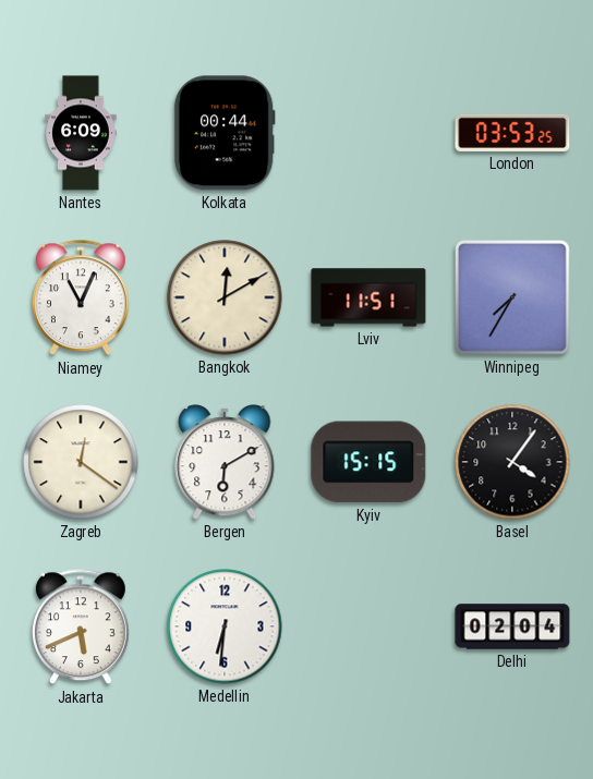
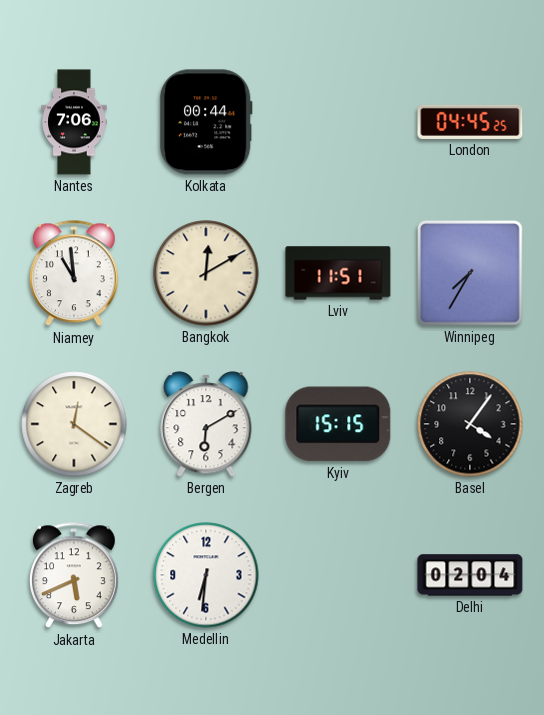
Nantes: 6:09 -> 7:06 (74, 122)
London: 03:53 -> 04:45 (470, 122)
Niamey: 11:04 -> 10:59 (74, 274)
